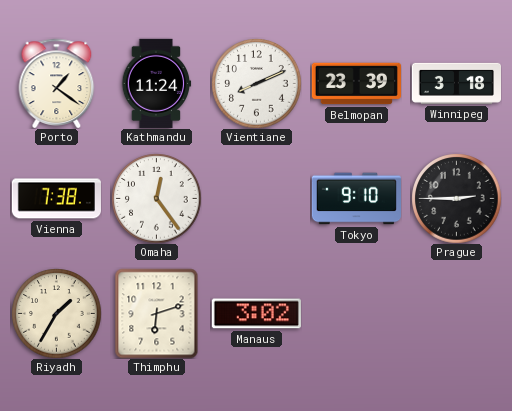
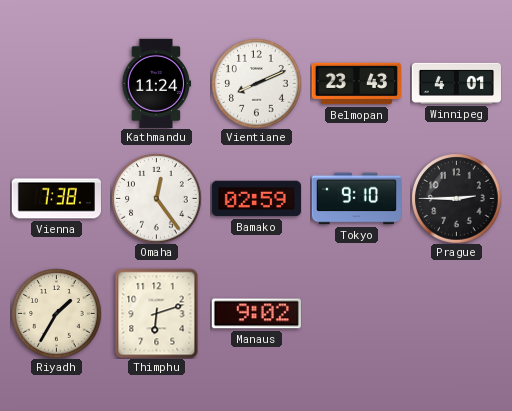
Porto: 1:21 -> none (57, 83)
Belmopan: 23:39 -> 23:43 (356, 84)
Winnipeg: 3:18 -> 4:01 (456, 83)
Bamako: none -> 02:59 (256, 199)
Manaus: 3:02 -> 9:02 (256, 314)
